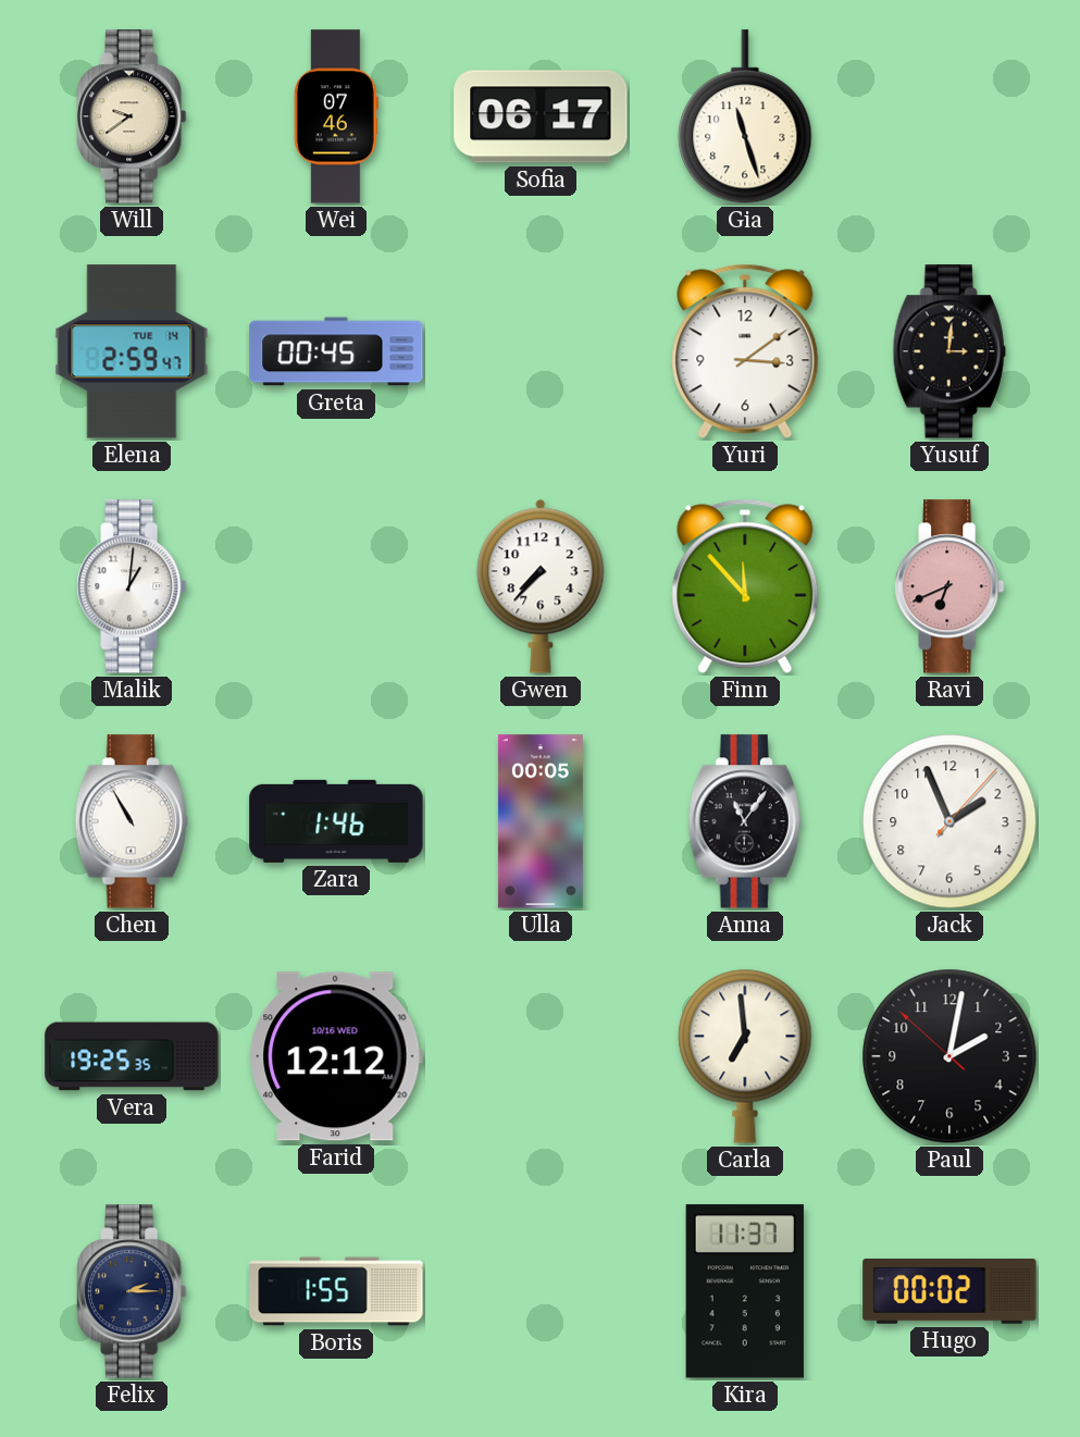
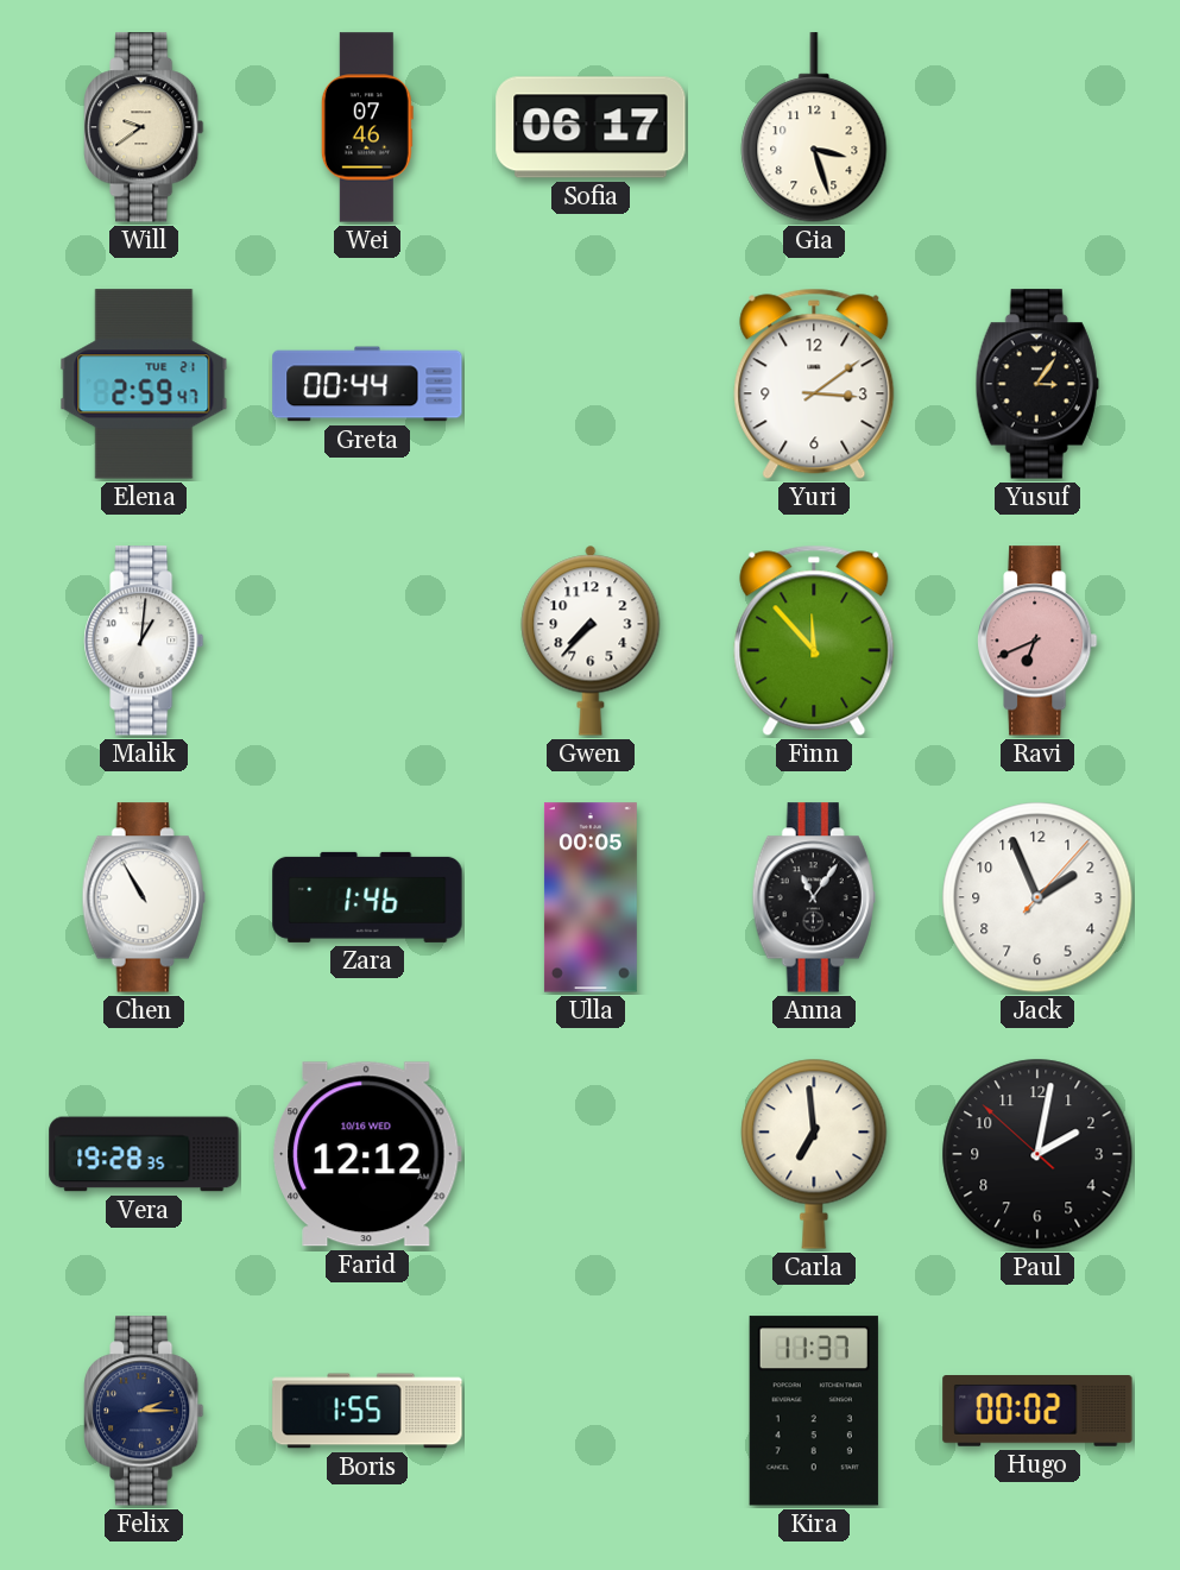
Gia: 11:27 -> 3:27 (814, 128)
Elena date: TUE 14 -> TUE 21 (144, 384)
Greta: 00:45 -> 00:44 (367, 384)
Yusuf: 3:01 -> 3:06 (1037, 384)
Vera: 19:25 -> 19:28 (144, 1154)
